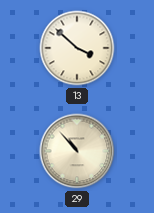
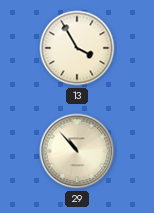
13: 3:52 -> 3:55 (77, 48)
